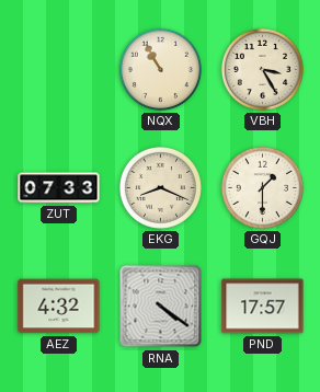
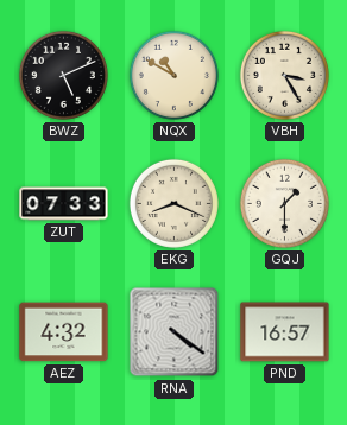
BWZ: none -> 5:11 (63, 75)
NQX: 10:55 -> 10:50 (173, 75)
PND: 17:57 -> 16:57 (285, 332)
